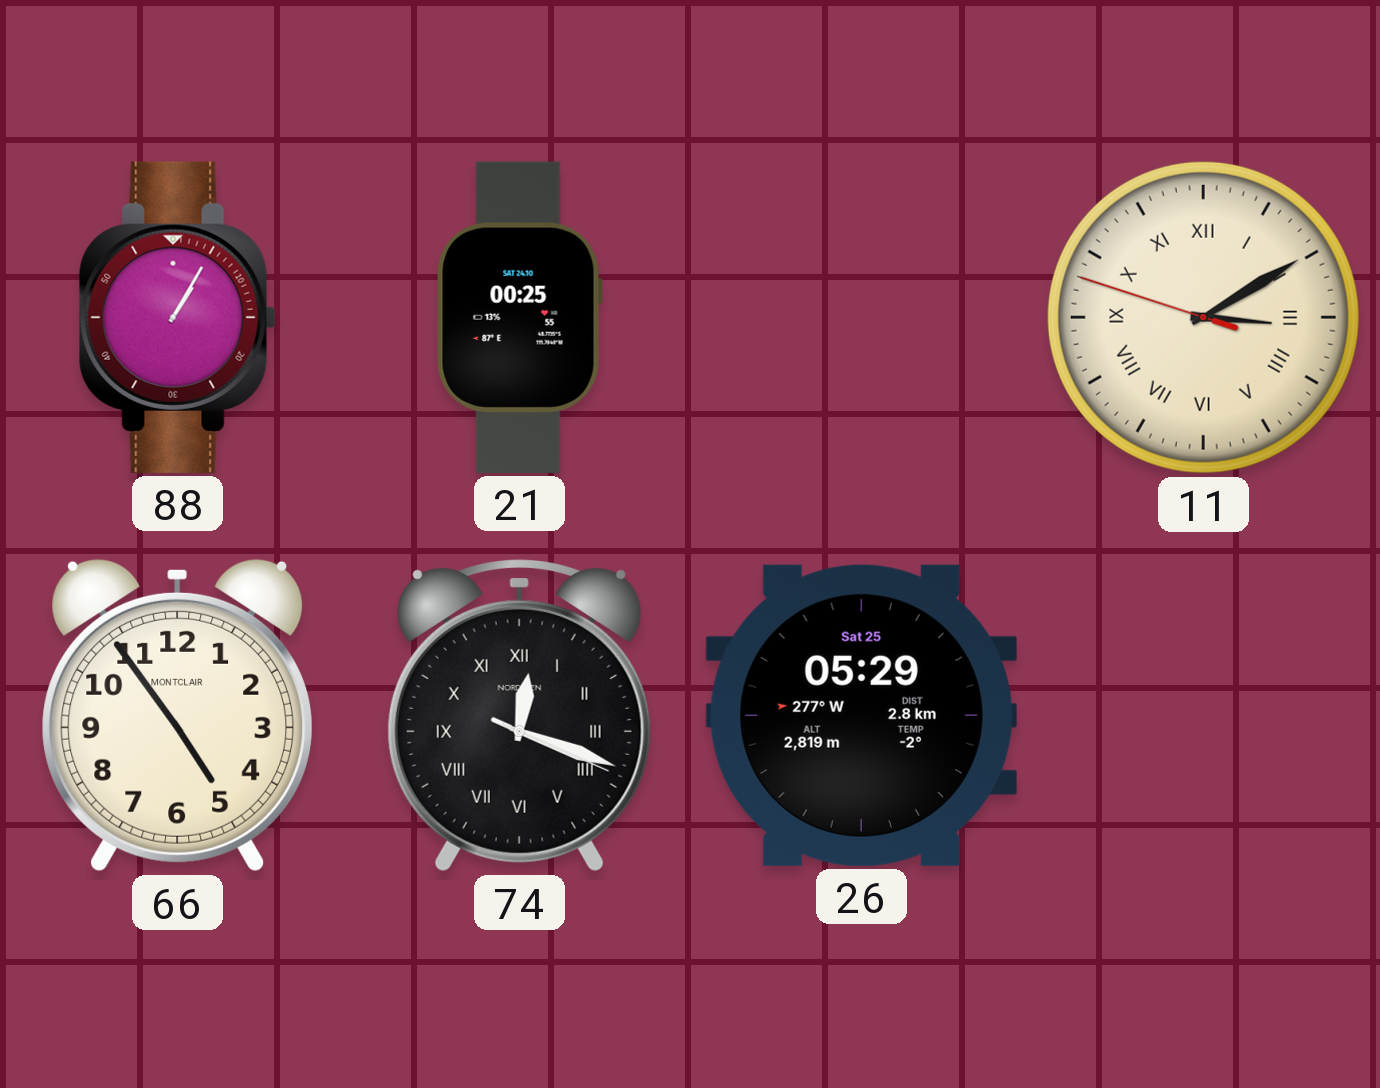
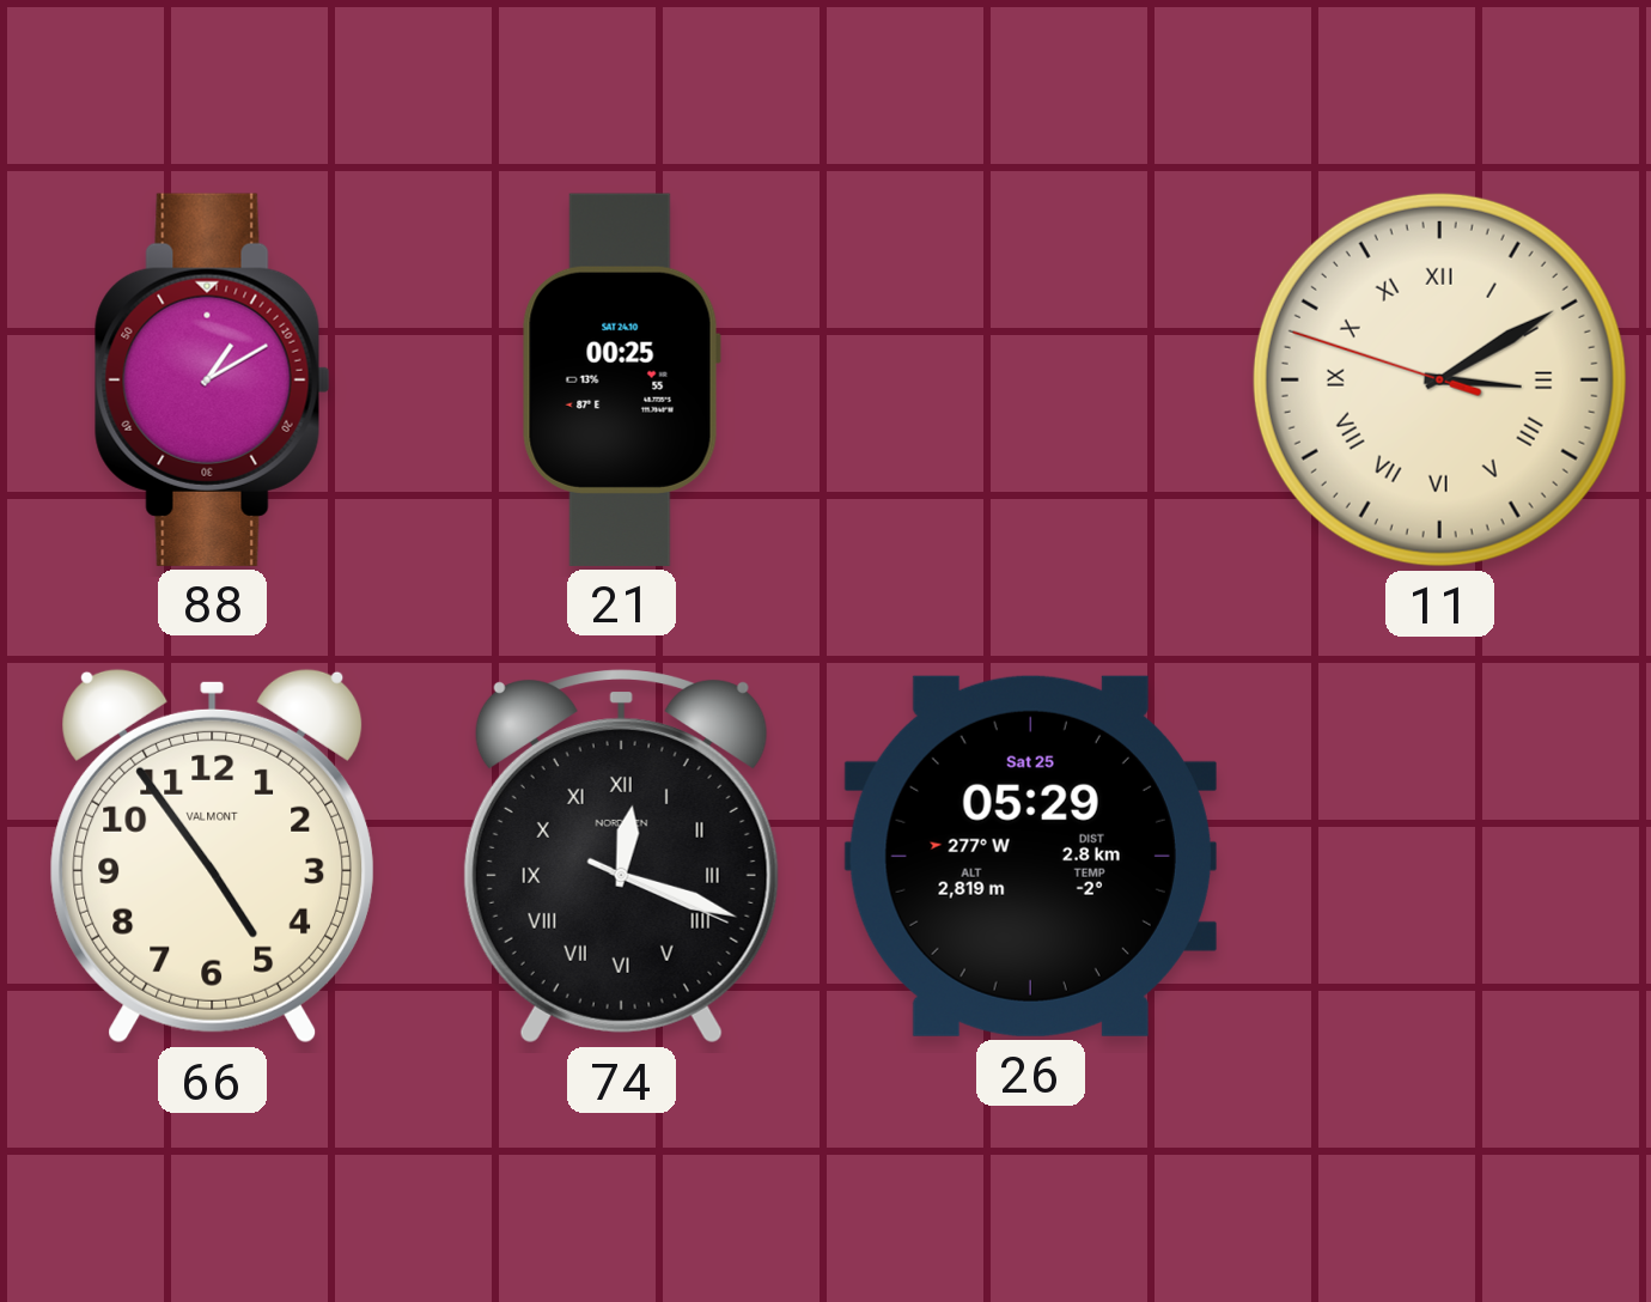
88: 1:05 -> 1:10 (212, 379)
66 brand: MONTCLAIR -> VALMONT (213, 856)
